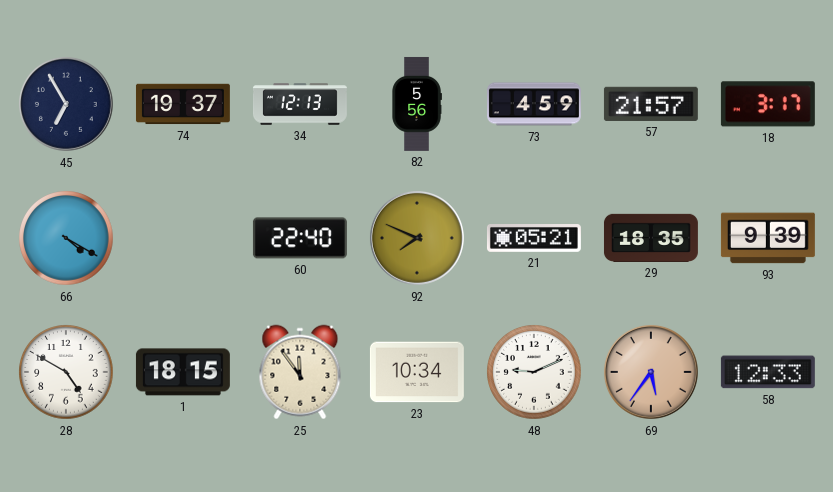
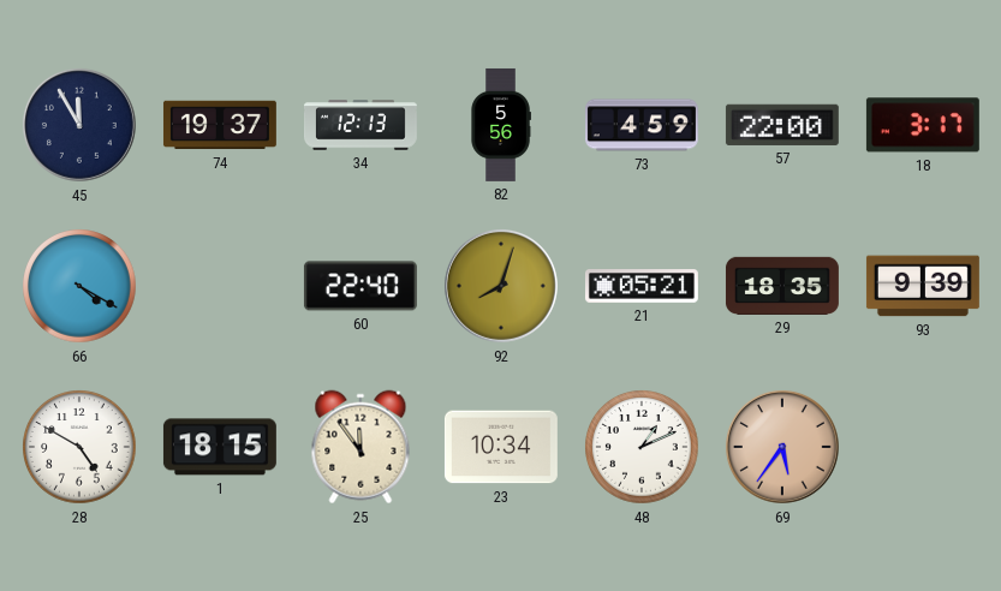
45: 6:55 -> 11:55 (79, 125)
57: 21:57 -> 22:00 (782, 125)
92: 7:49 -> 8:03 (501, 286)
48: 9:11 -> 1:11 (642, 447)
58: 12:33 -> none (768, 372)
